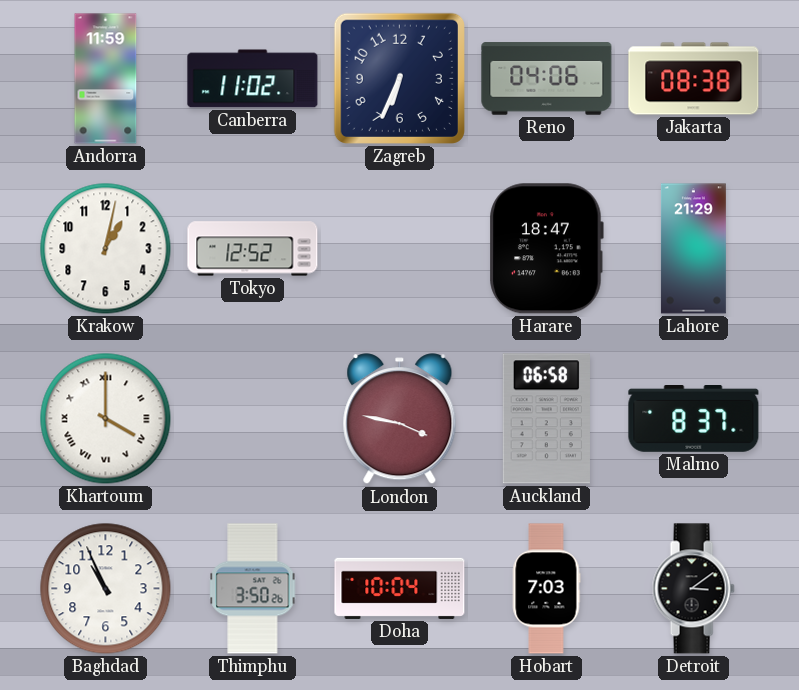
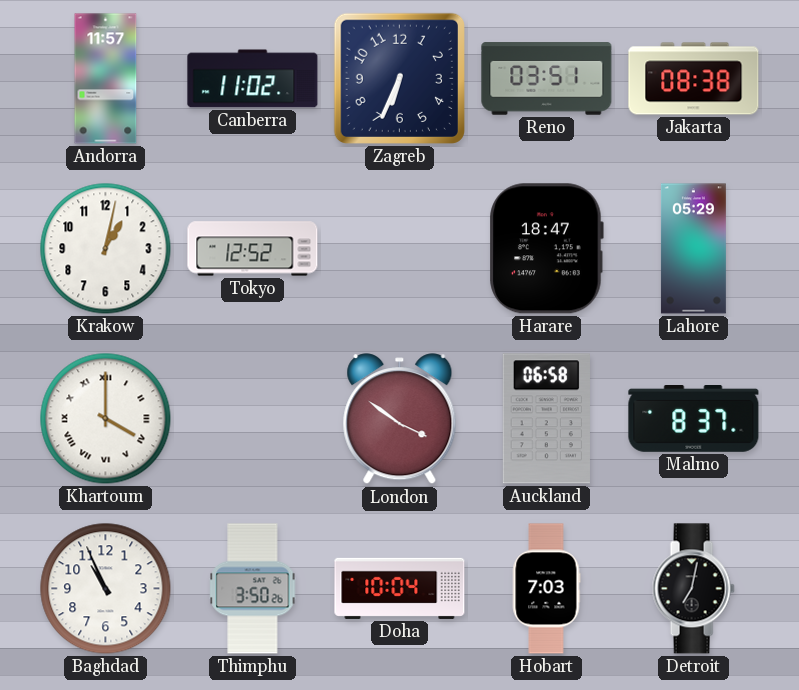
Andorra: 11:59 -> 11:57 (106, 79)
Reno: 04:06 -> 03:51 (547, 79)
Lahore: 21:29 -> 05:29 (693, 249)
London: 3:47 -> 3:51 (400, 419)
Detroit: 3:09 -> 7:02 (693, 589)
